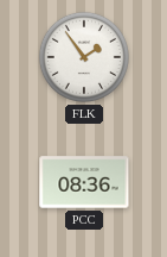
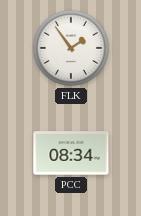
PCC: 08:36 -> 08:34 (71, 153)
